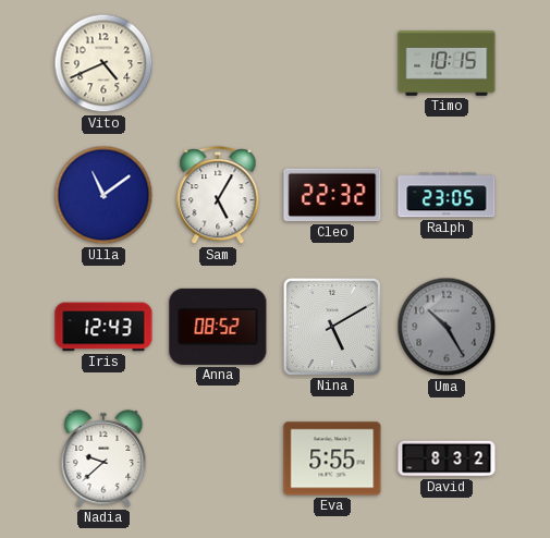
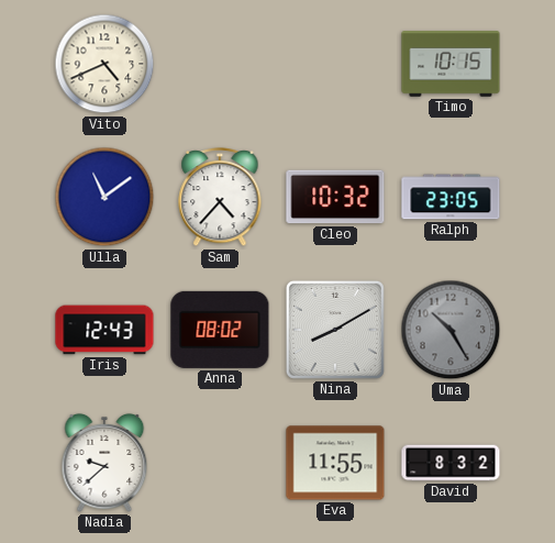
Sam: 5:05 -> 4:37 (220, 197)
Cleo: 22:32 -> 10:32 (335, 197)
Anna: 08:52 -> 08:02 (220, 330)
Nina: 5:10 -> 8:10 (335, 330)
Eva: 5:55 -> 11:55 (335, 463)
